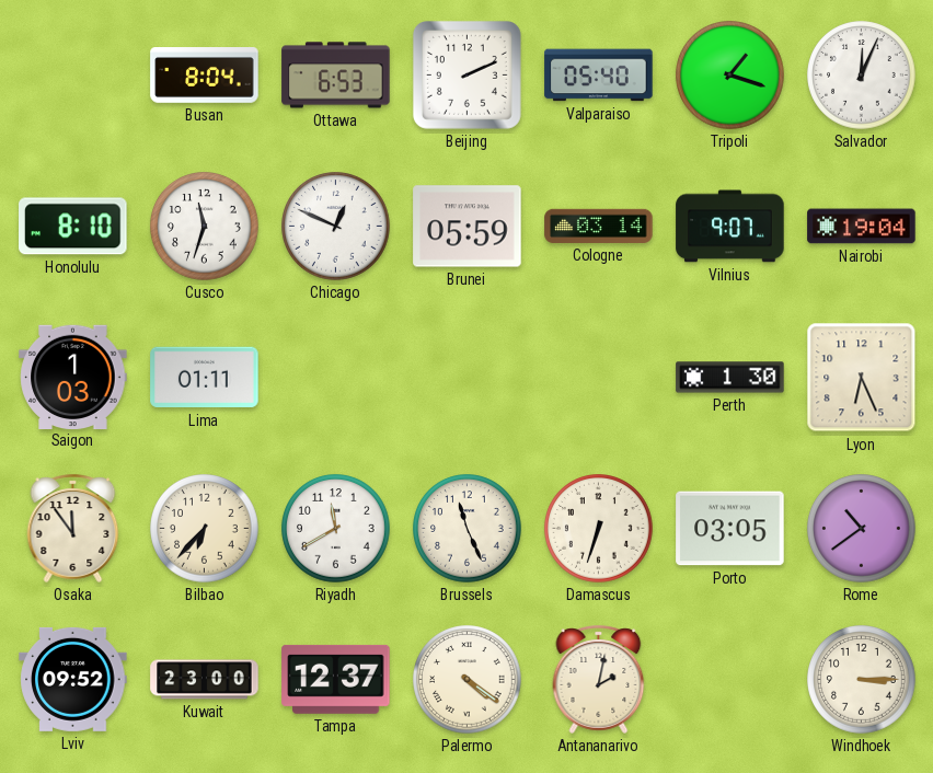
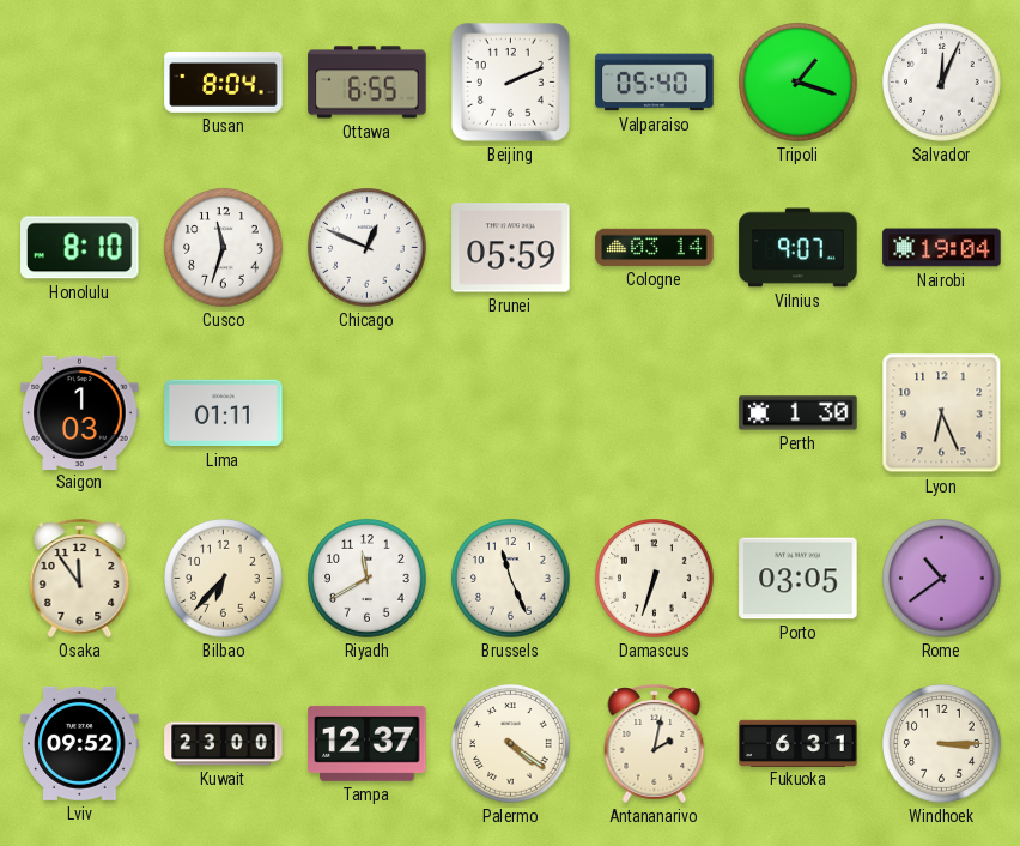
Ottawa: 6:53 -> 6:55 (368, 83)
Fukuoka: none -> 6:31 (799, 743)
